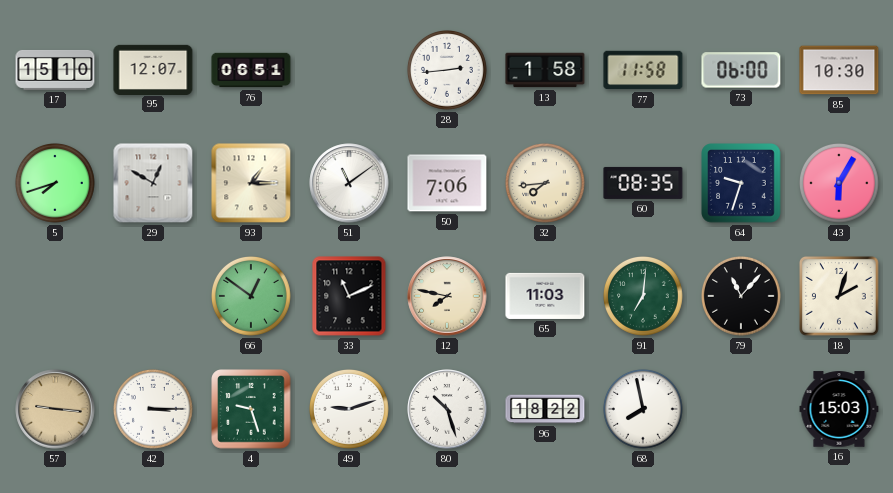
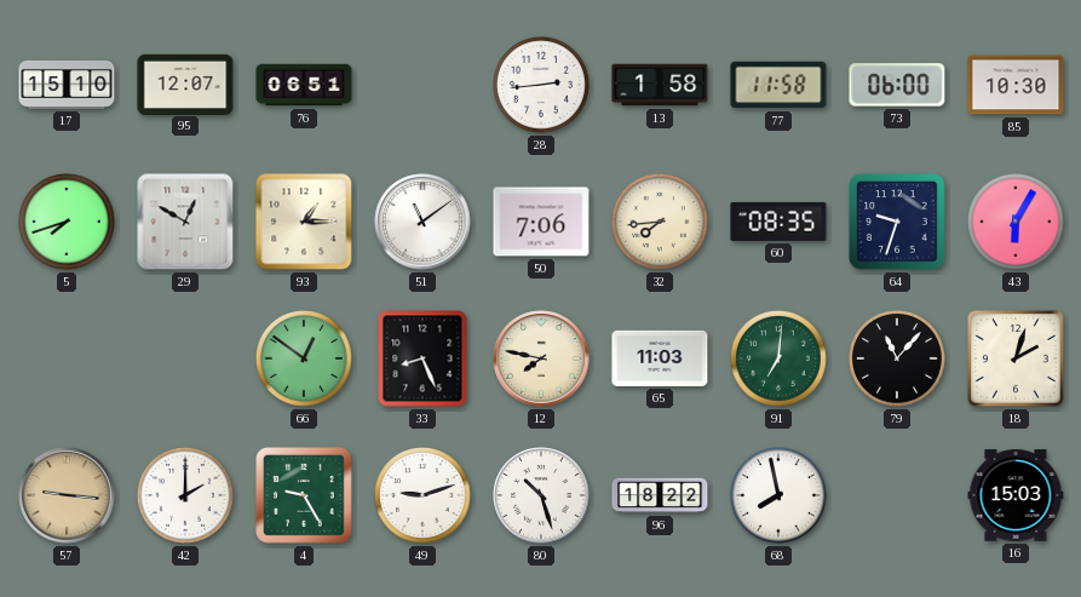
33: 11:11 -> 8:26 (422, 358)
42: 3:15 -> 2:00 (186, 496)
4: 9:27 -> 9:25 (304, 495)
